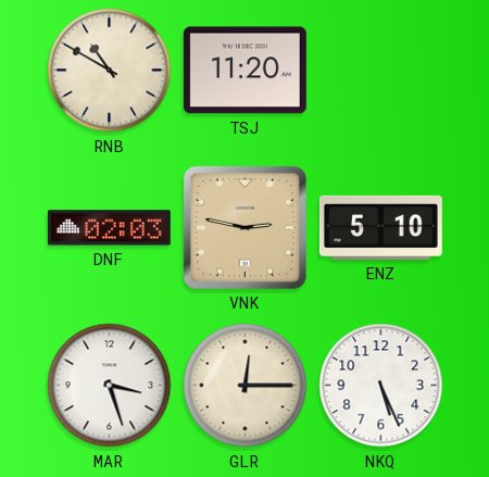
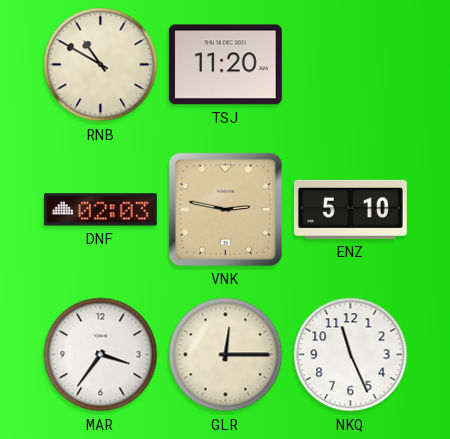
MAR: 3:27 -> 3:36 (101, 355)
NKQ: 5:26 -> 11:26 (351, 355)
